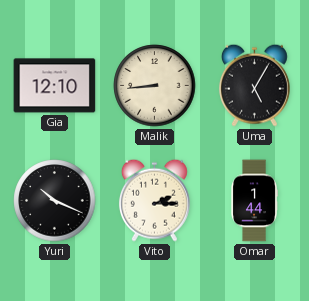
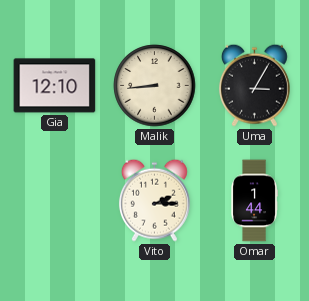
Uma: 5:05 -> 3:05 (254, 85)
Yuri: 10:19 -> none (55, 201)
